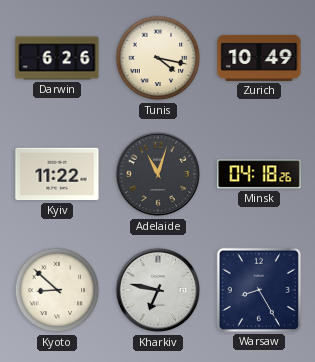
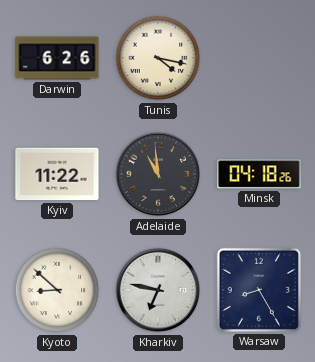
Zurich: 10:49 -> none (259, 58)
Adelaide: 11:03 -> 10:59 (158, 174)
